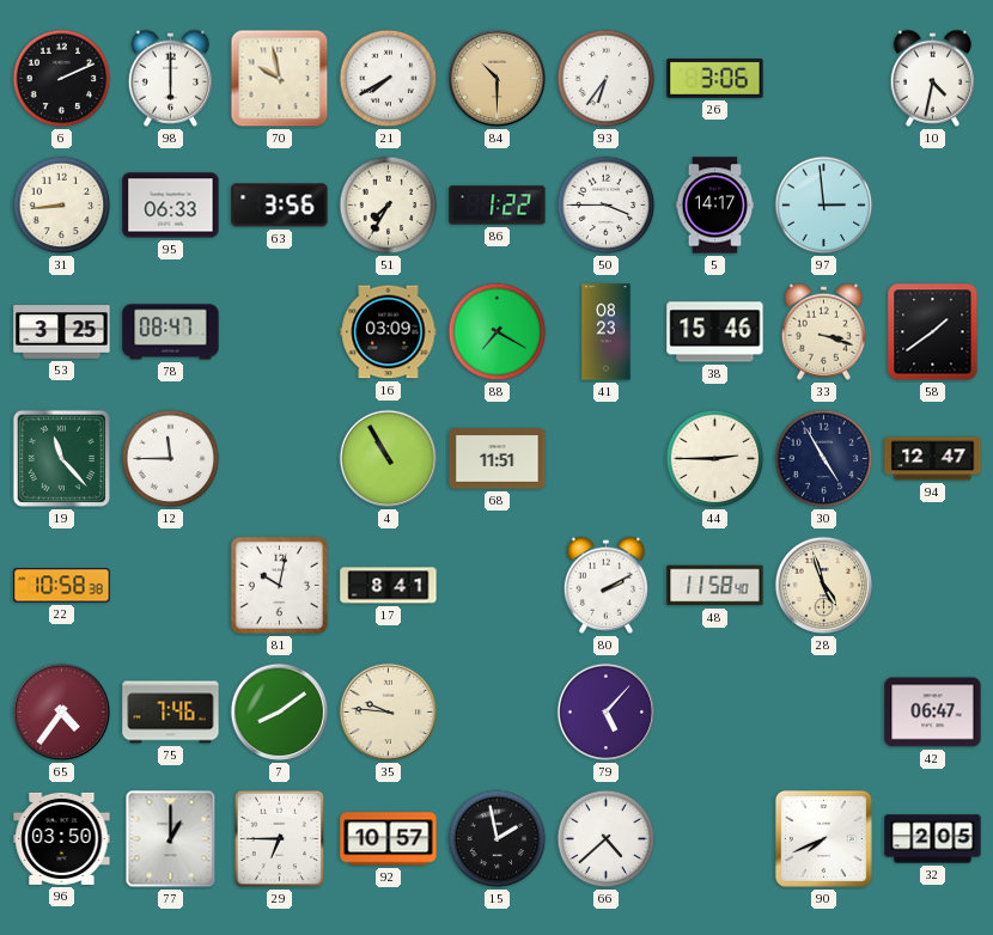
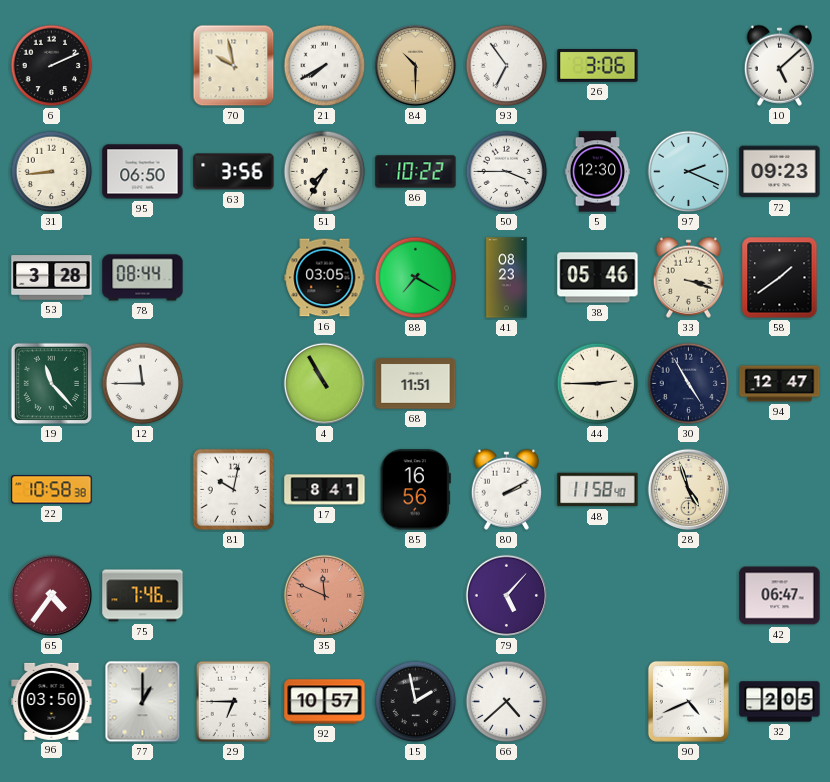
98: 6:00 -> none (170, 78)
93: 6:36 -> 6:54 (507, 66)
10: 4:32 -> 5:08 (779, 65)
95: 06:33 -> 06:50 (143, 172)
86: 1:22 -> 10:22 (416, 172)
5: 14:17 -> 12:30 (598, 172)
97: 2:59 -> 2:19 (689, 172)
72: none -> 09:23 (780, 172)
53: 3:25 -> 3:28 (52, 278)
78: 08:47 -> 08:44 (143, 278)
16: 03:09 -> 03:05 (325, 278)
38: 15:46 -> 05:46 (598, 278)
85: none -> 16:56 (415, 490)
7: 8:09 -> none (280, 713)
35: 9:46 -> 11:49 (325, 596)
35 dial: cream -> salmon (325, 596)
90: 7:41 -> 4:41 (688, 701)
